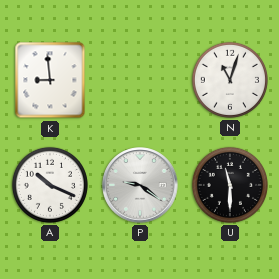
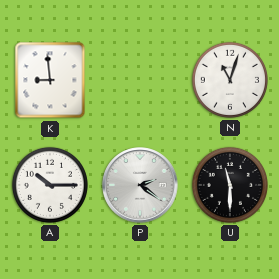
A: 10:19 -> 10:15 (50, 185)
P: 9:21 -> 2:21 (140, 185)
